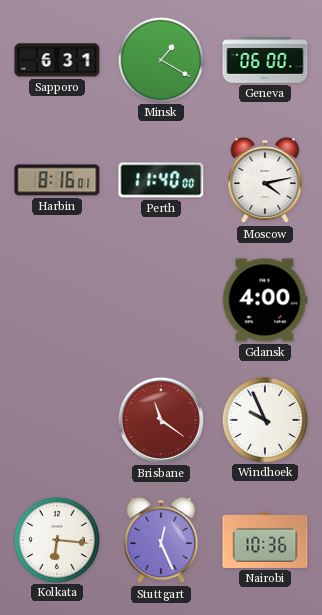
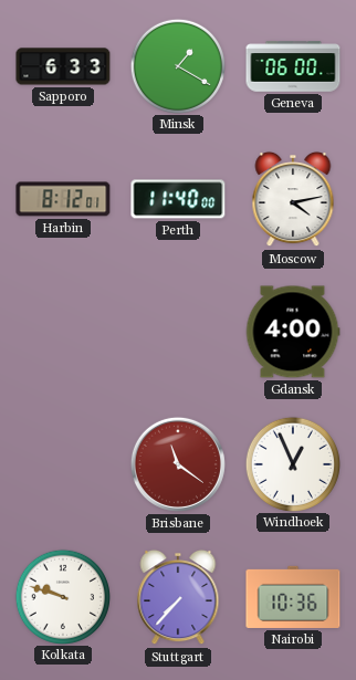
Sapporo: 6:31 -> 6:33 (63, 66)
Harbin: 8:16 -> 8:12 (63, 199)
Windhoek: 9:56 -> 12:56 (292, 463)
Kolkata: 6:16 -> 9:48 (62, 596)
Stuttgart: 12:26 -> 7:37 (178, 597)
